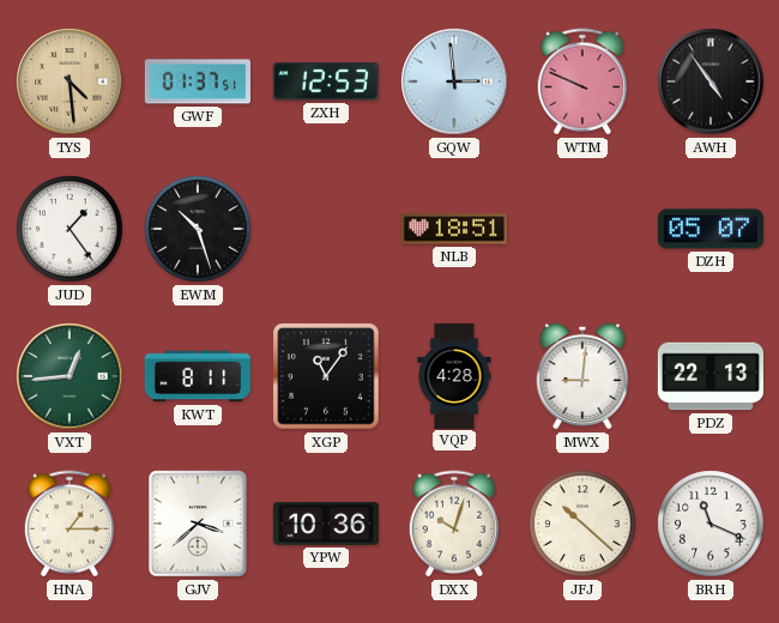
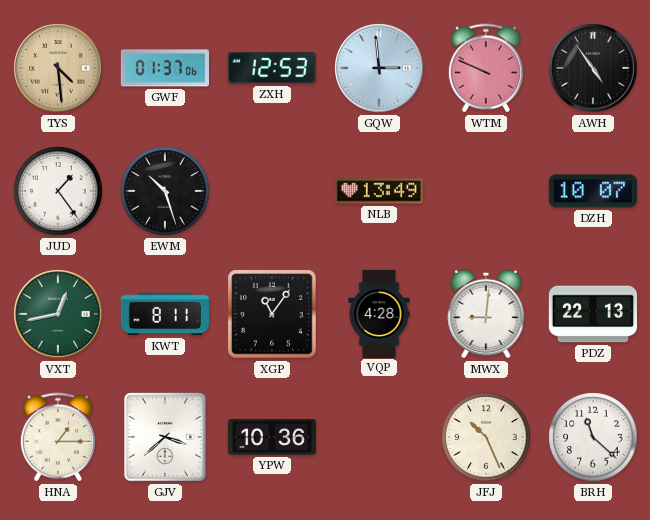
GWF: 01:37:51 -> 01:37:06 (164, 68)
NLB: 18:51 -> 13:49 (379, 191)
DZH: 05:07 -> 10:07 (593, 191)
VXT: 12:44 -> 12:43 (58, 314)
DXX: 10:03 -> none (454, 524)
JFJ: 10:22 -> 10:26 (486, 437)
BRH: 11:19 -> 11:22 (593, 437)
